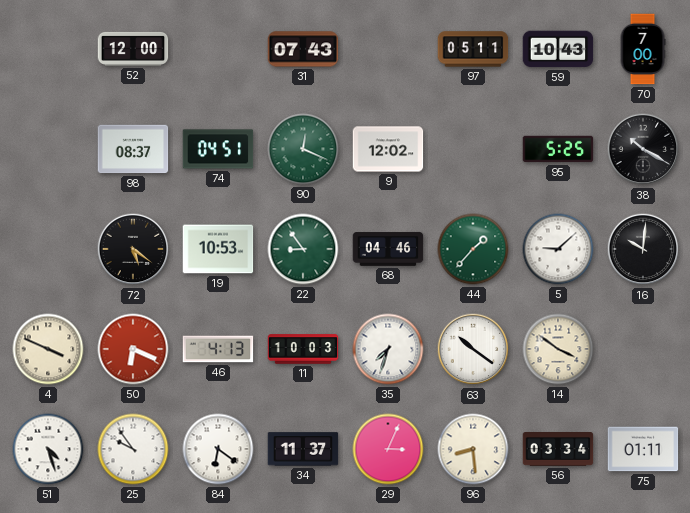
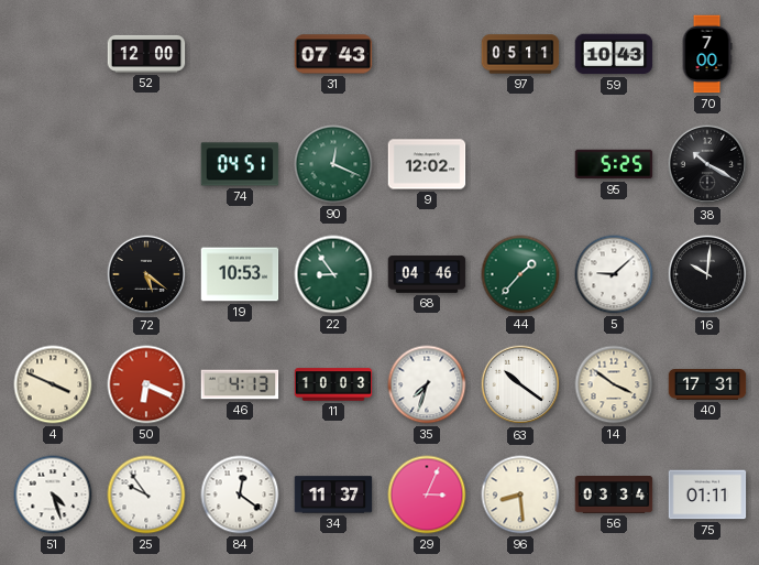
98: 08:37 -> none (133, 149)
40: none -> 17:31 (707, 385)
84: 6:21 -> 12:21 (240, 495)
